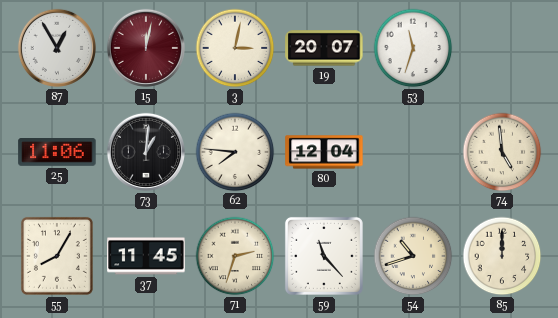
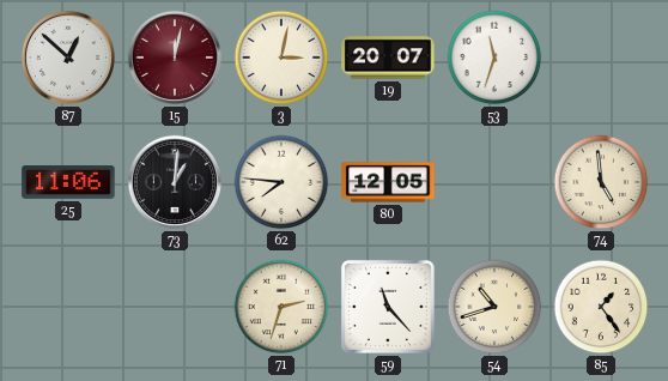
87: 12:55 -> 12:52 (68, 58)
80: 12:04 -> 12:05 (388, 182)
55: 8:05 -> none (57, 256)
37: 11:45 -> none (146, 256)
85: 12:00 -> 1:24 (601, 307)
